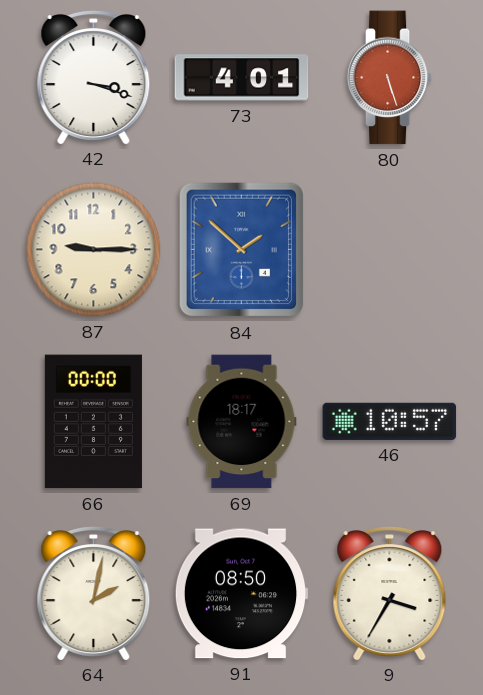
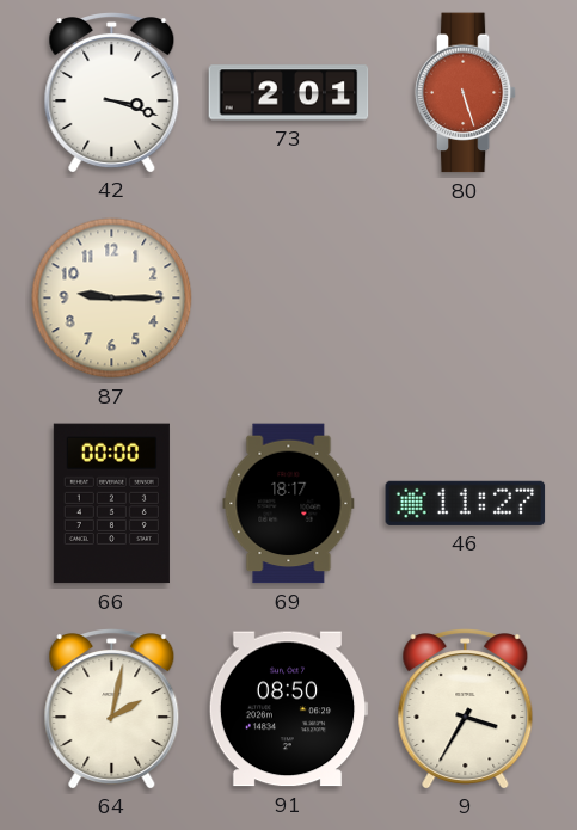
73: 4:01 -> 2:01 (289, 93)
84: 1:52 -> none (242, 250)
46: 10:57 -> 11:27 (466, 503)
